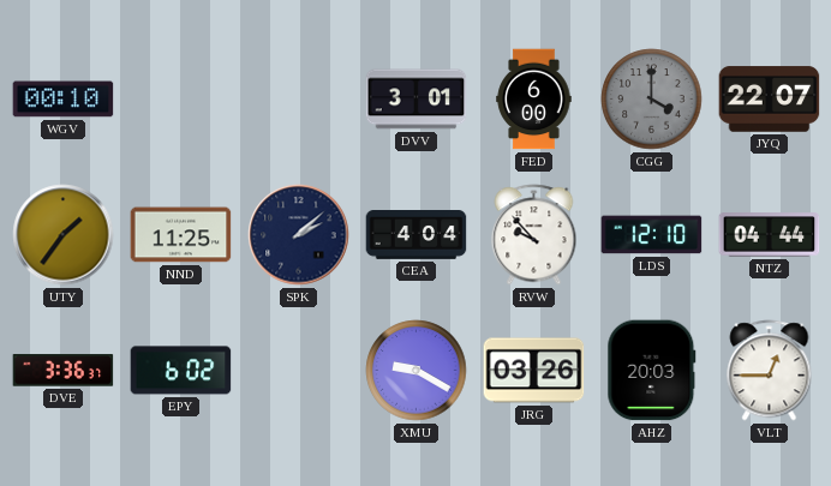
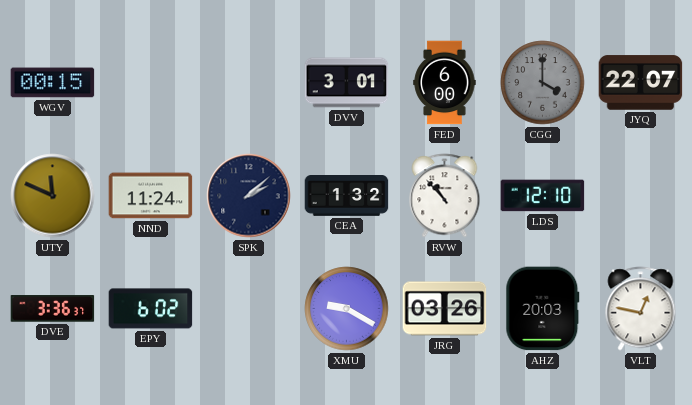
WGV: 00:10 -> 00:15 (53, 83)
UTY: 1:36 -> 11:49 (53, 196)
NND: 11:25 -> 11:24 (151, 196)
CEA: 4:04 -> 1:32 (347, 196)
RVW: 9:53 -> 10:53 (445, 196)
NTZ: 04:44 -> none (770, 235)
VLT: 12:45 -> 12:47 (641, 309)
